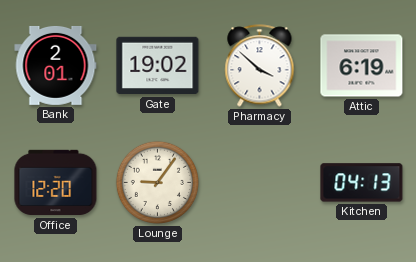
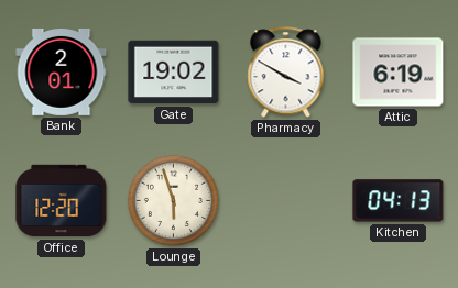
Pharmacy: 3:52 -> 3:50 (286, 73)
Lounge: 9:06 -> 5:57 (173, 200)
